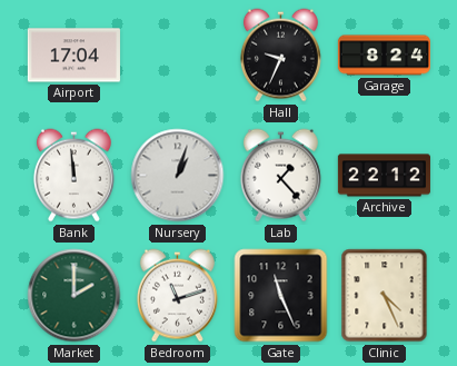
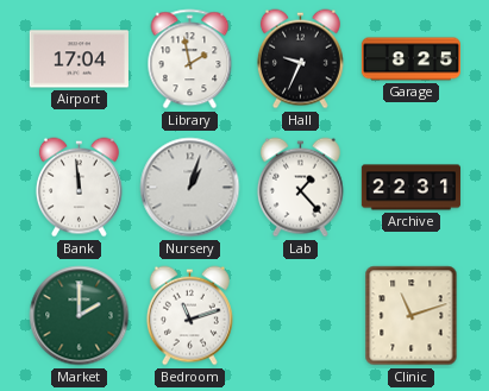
Library: none -> 1:58 (190, 59)
Garage: 8:24 -> 8:25 (410, 59)
Archive: 22:12 -> 22:31 (410, 188)
Gate: 11:26 -> none (281, 296)
Clinic: 4:26 -> 11:12 (412, 316)
